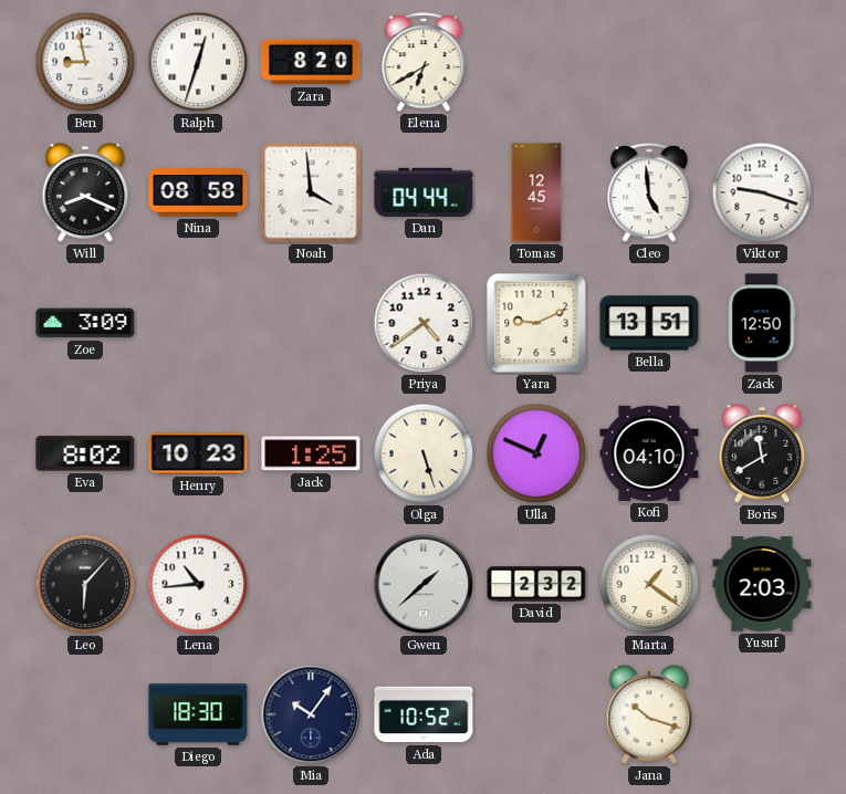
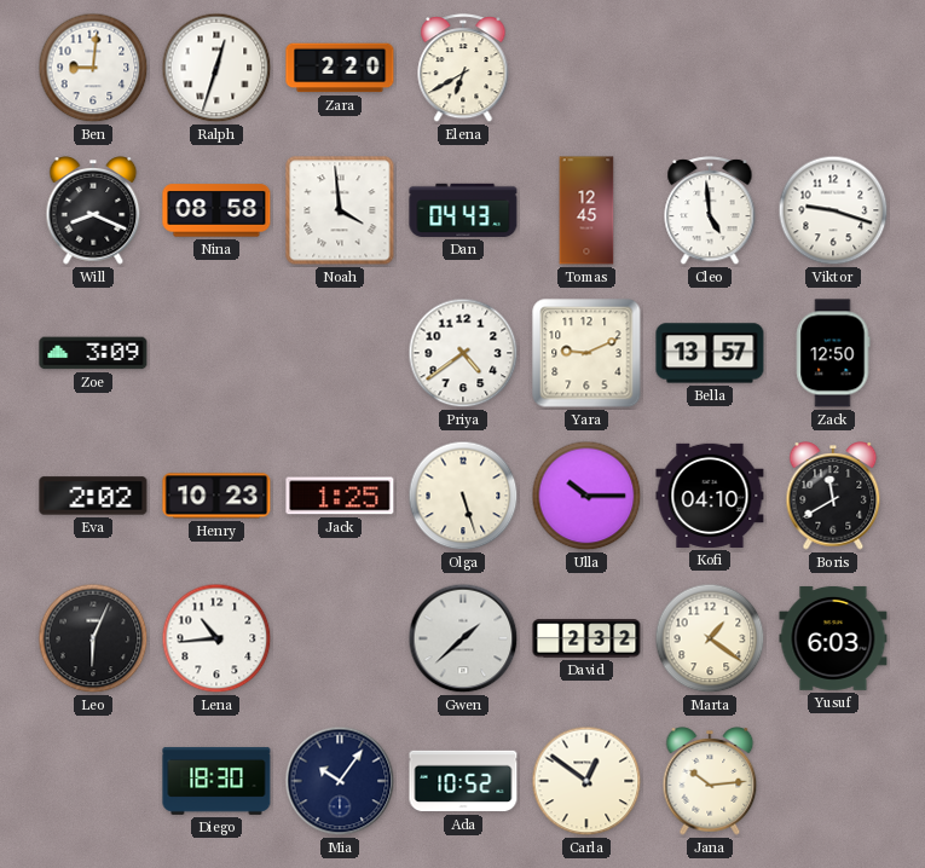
Ben: 8:58 -> 9:01 (93, 68)
Zara: 8:20 -> 2:20 (340, 68)
Dan: 04:44 -> 04:43 (463, 210)
Bella: 13:51 -> 13:57 (710, 353)
Eva: 8:02 -> 2:02 (93, 496)
Ulla: 12:49 -> 10:15 (586, 496)
Leo: 6:07 -> 6:04 (93, 638)
Yusuf: 2:03 -> 6:03 (833, 638)
Carla: none -> 12:51 (586, 781)
Jana: 10:18 -> 10:14 (710, 781)
